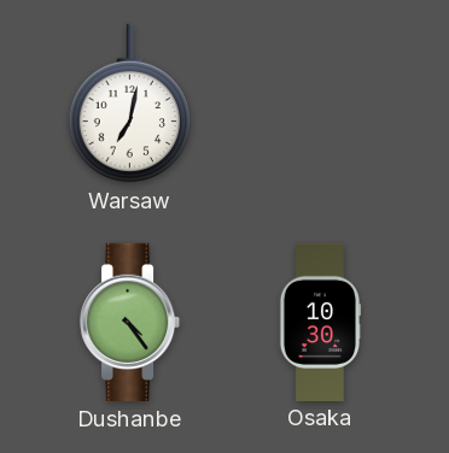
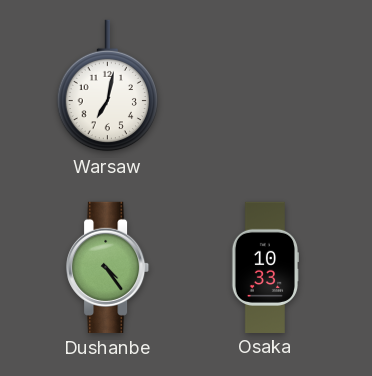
Osaka: 10:30 -> 10:33 (264, 267)
